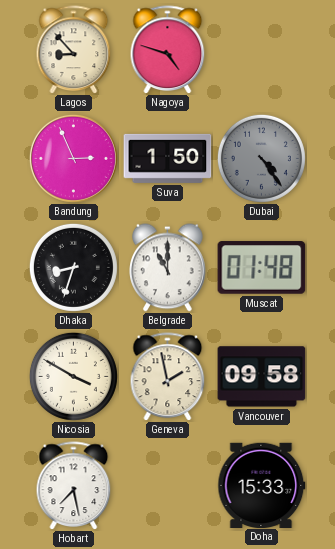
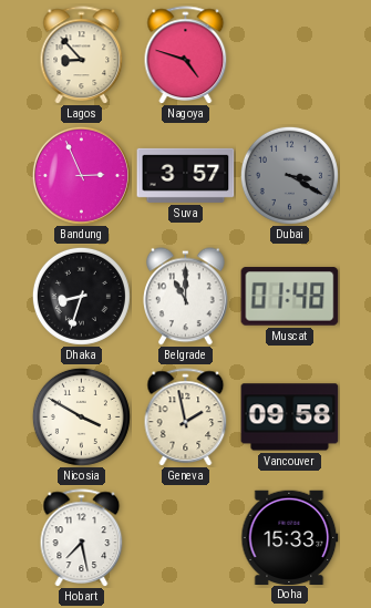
Suva: 1:50 -> 3:57 (186, 175)
Dubai: 4:24 -> 3:20 (289, 175)
